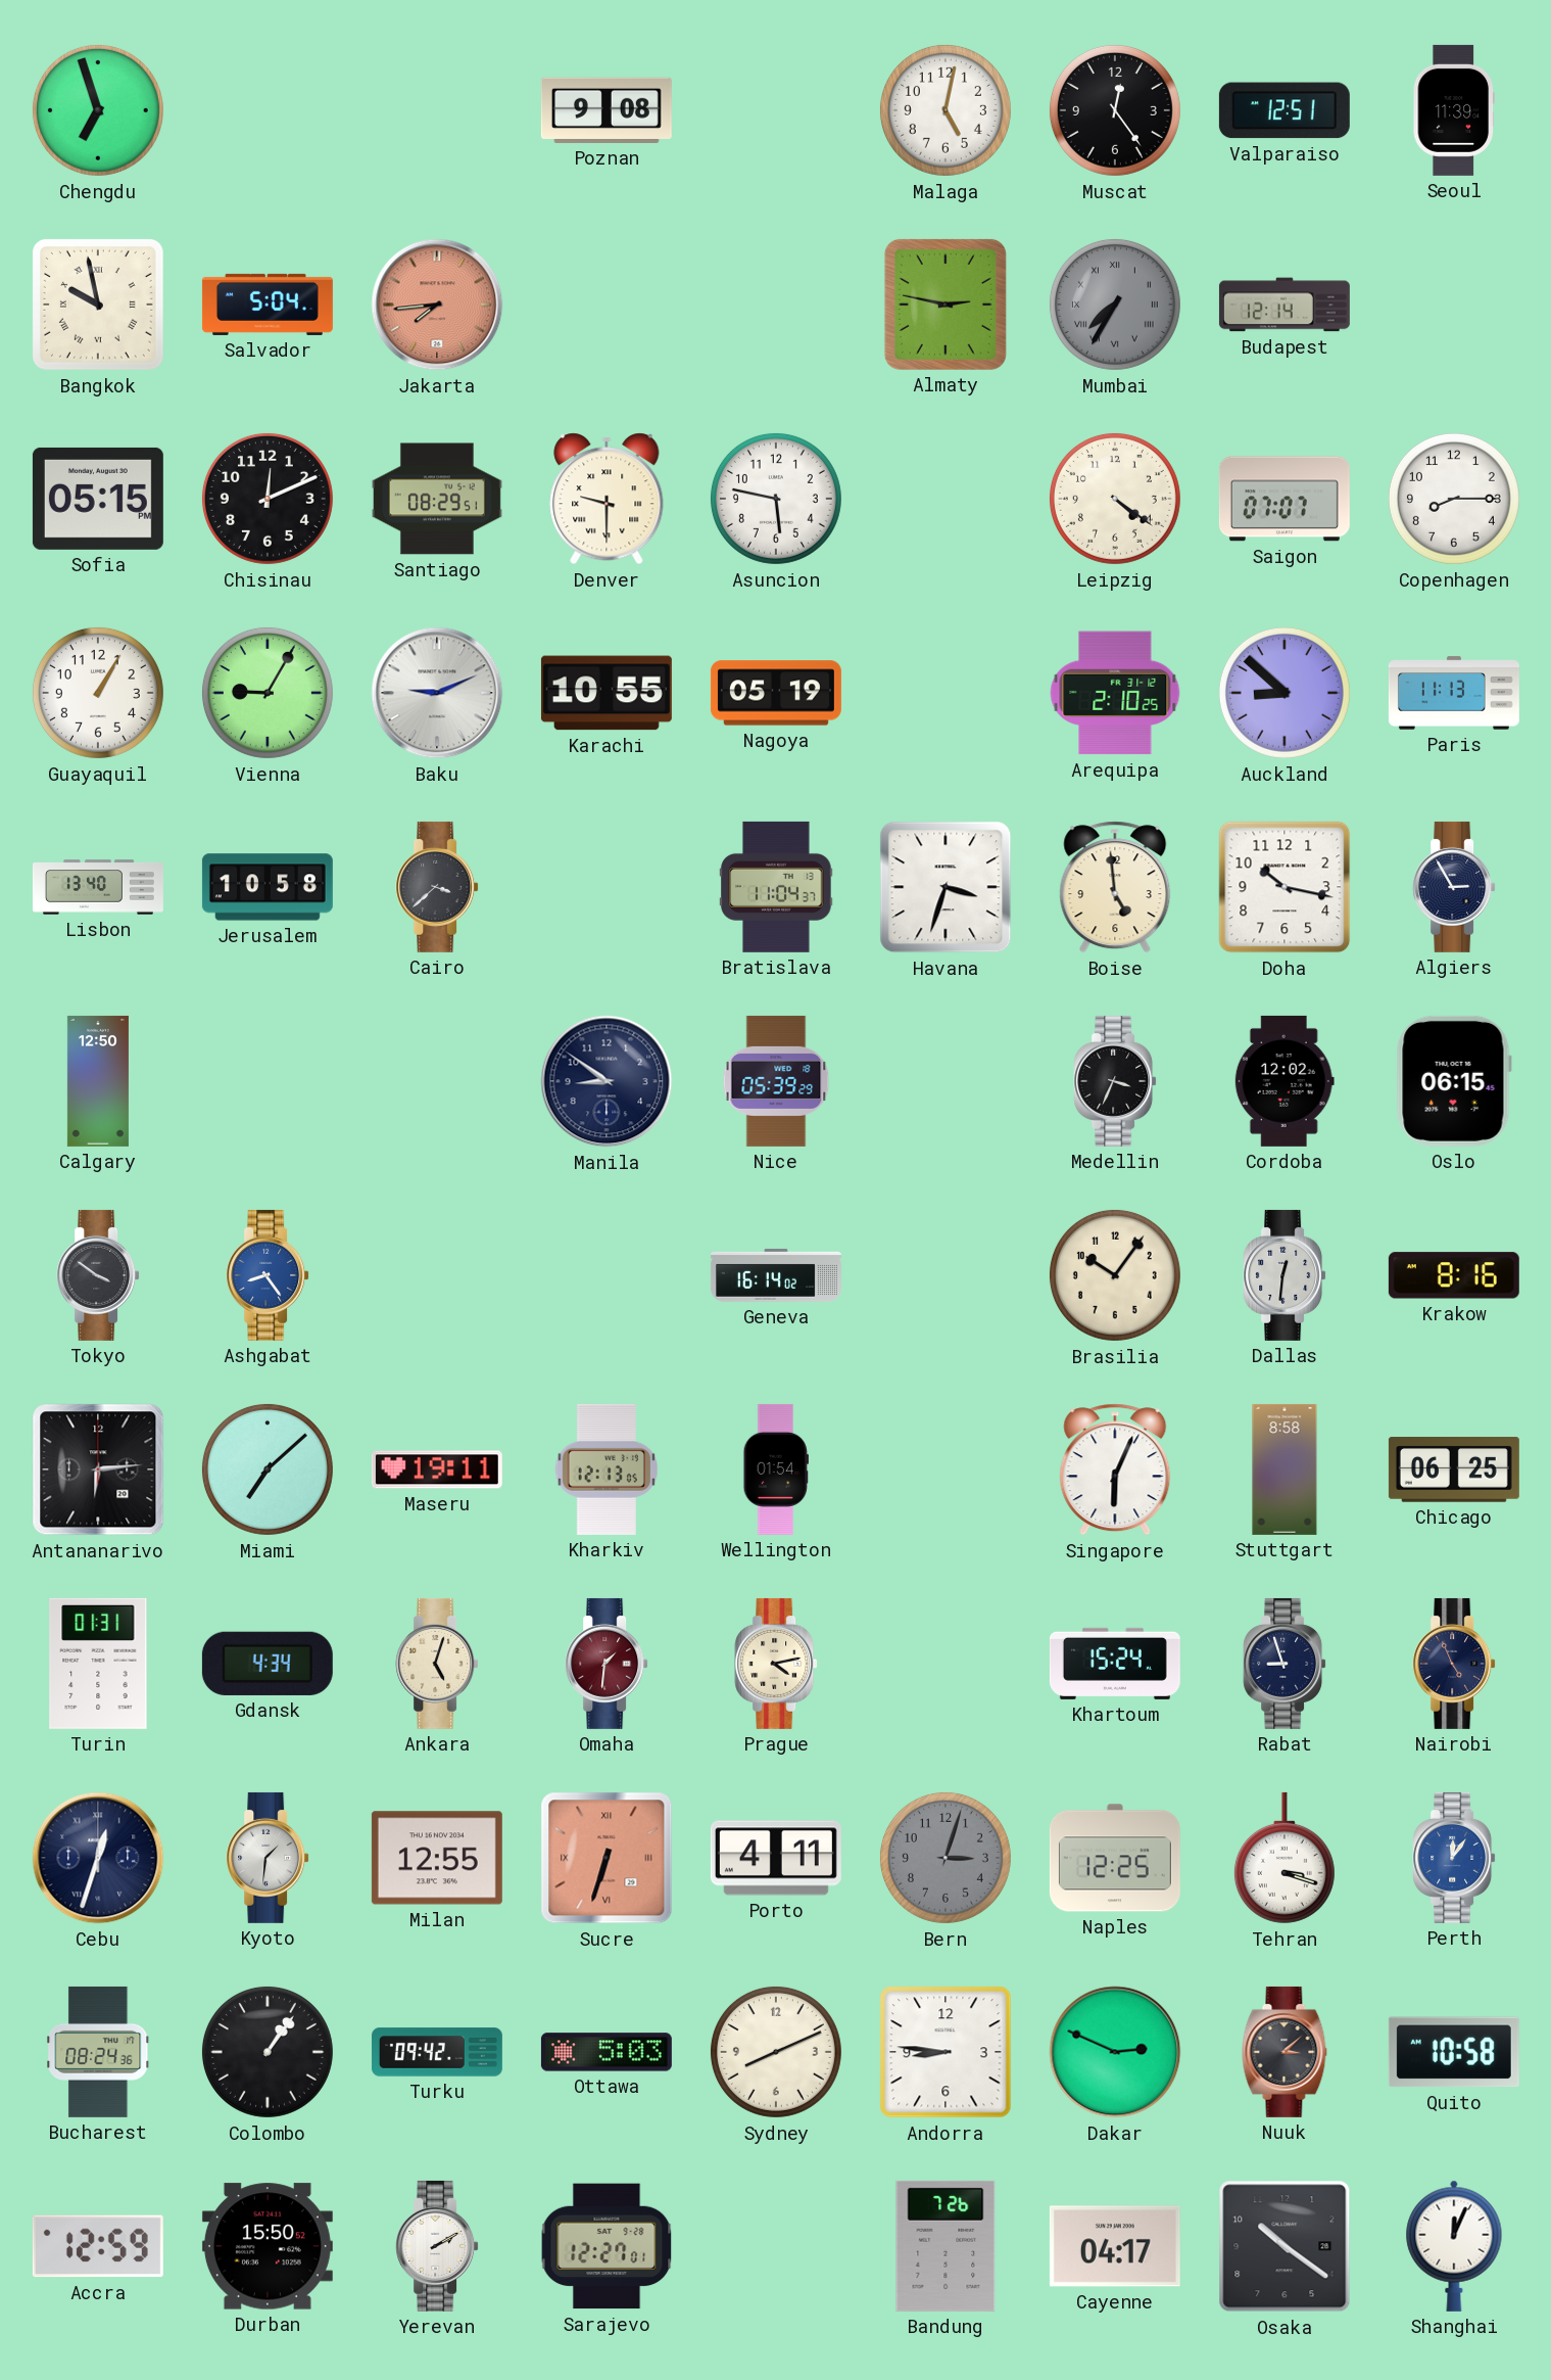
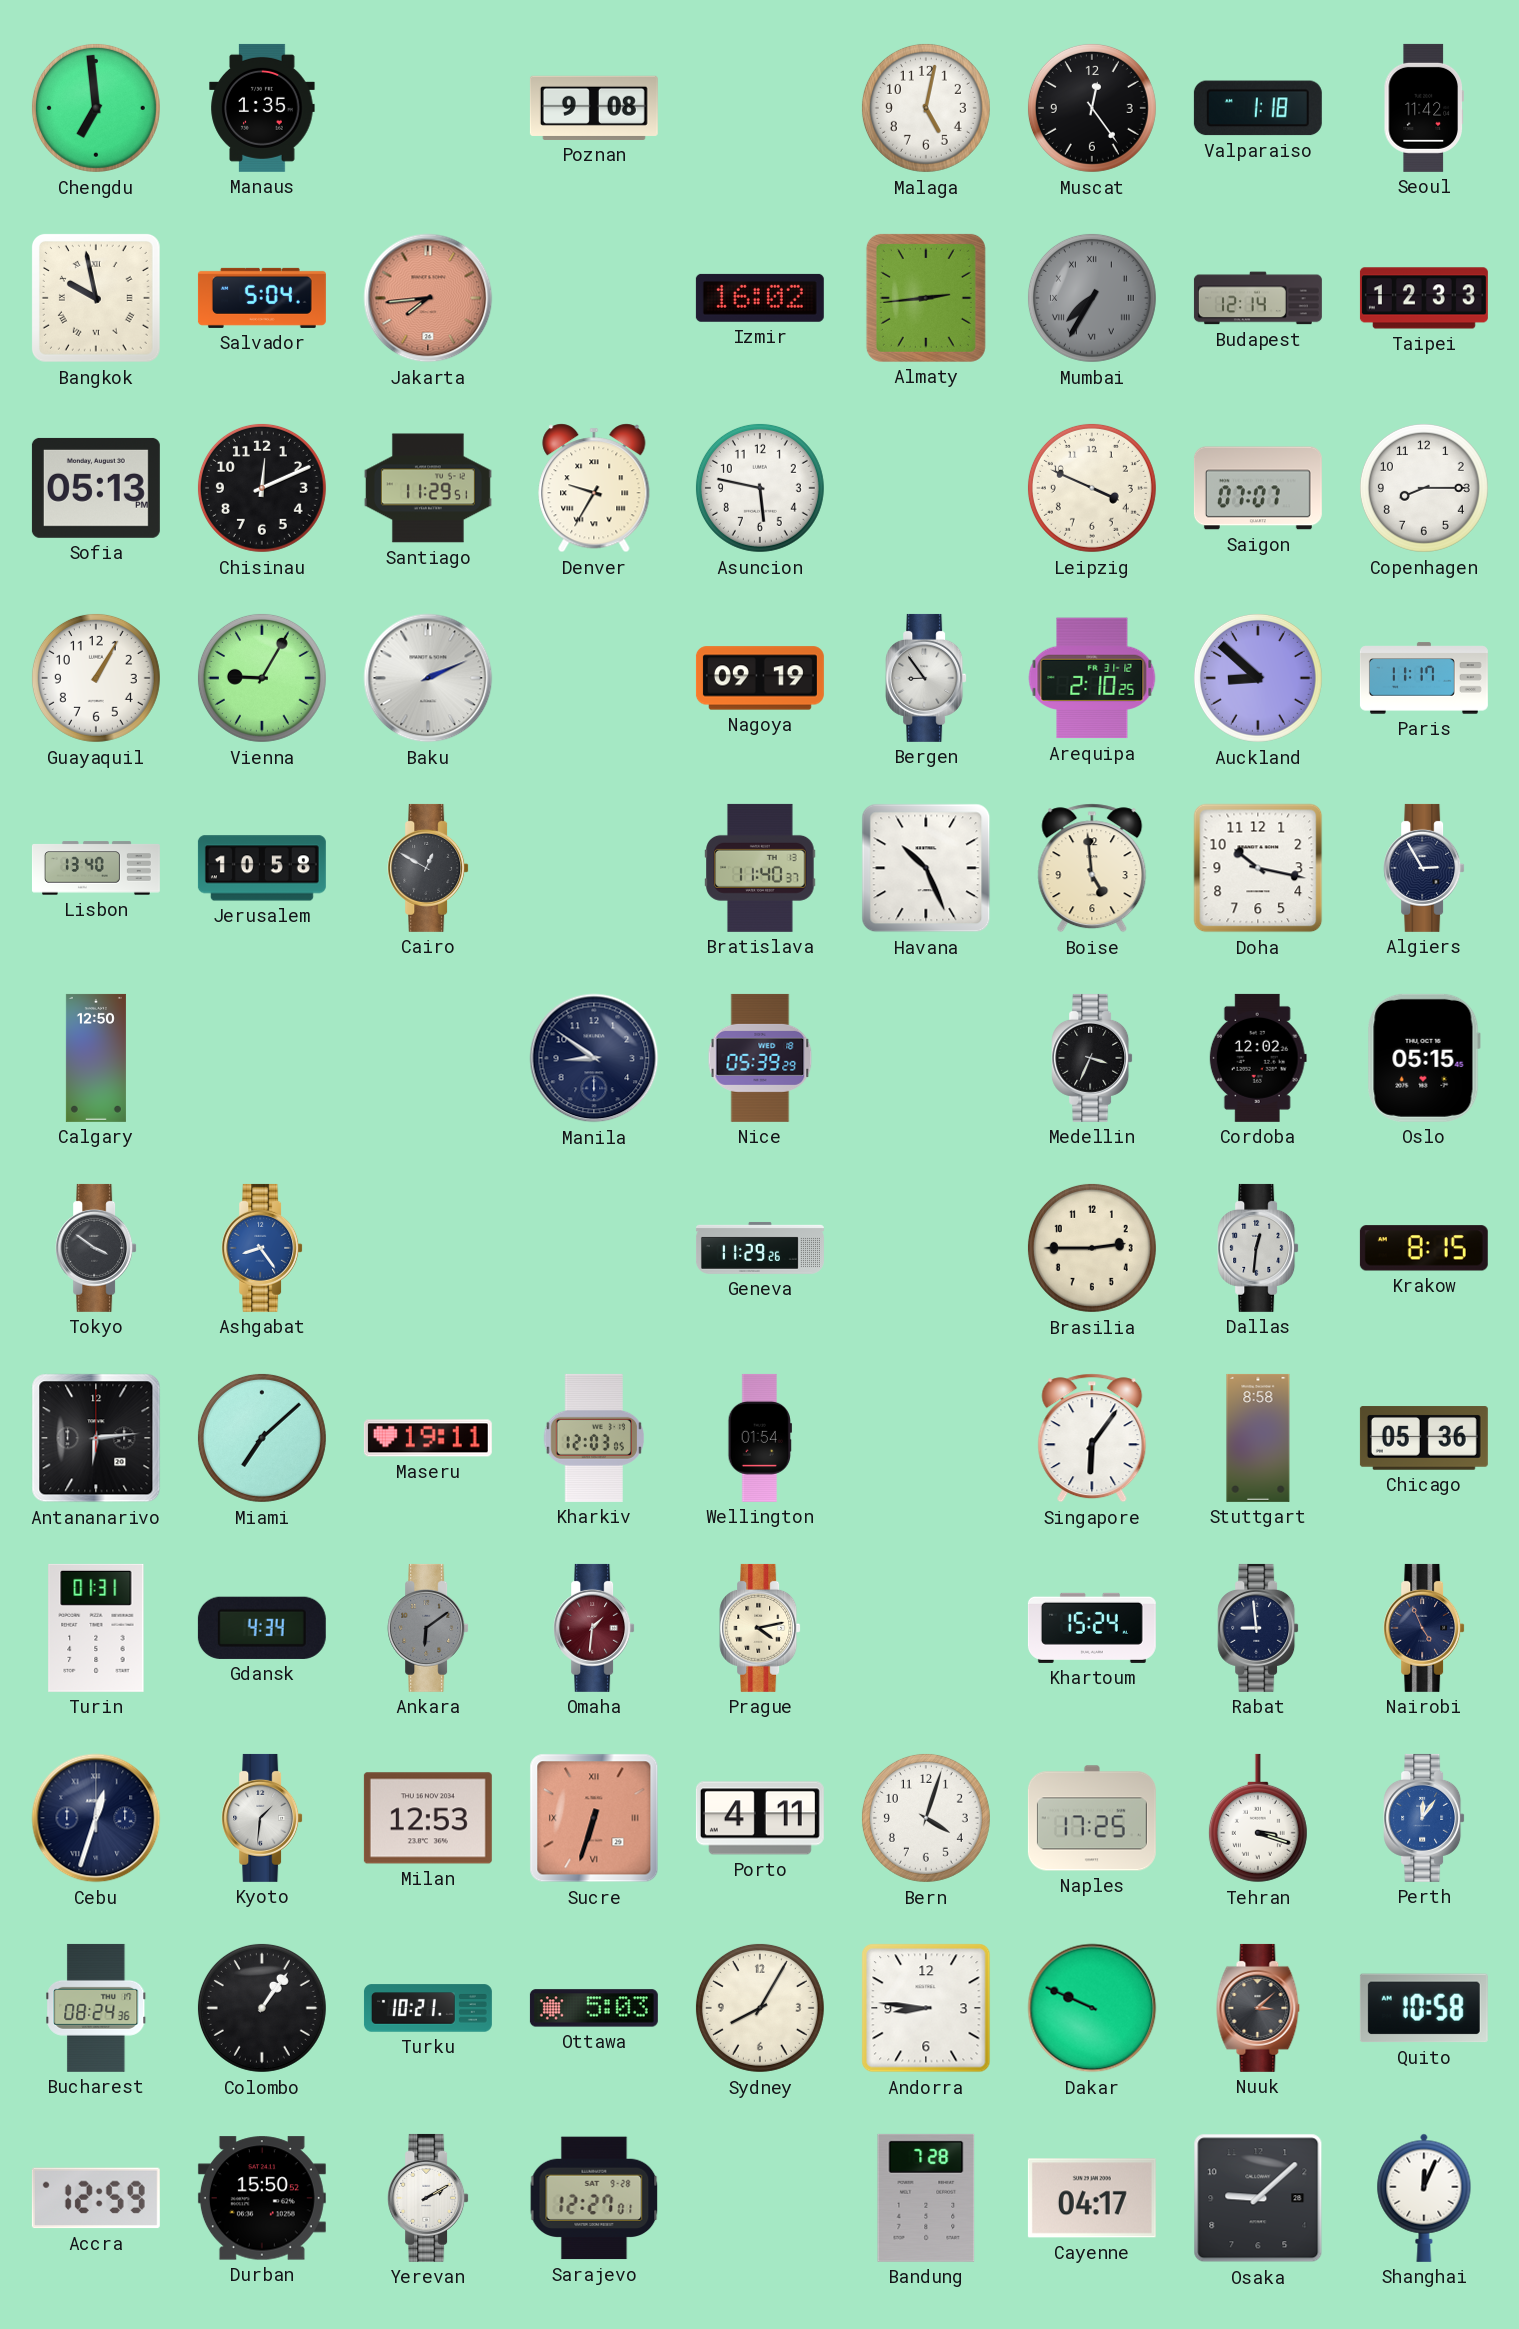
Chengdu: 6:57 -> 6:59 (96, 108)
Manaus: none -> 1:35 (262, 108)
Valparaiso: 12:51 -> 1:18 (1258, 108)
Seoul: 11:39 -> 11:42 (1424, 108)
Izmir: none -> 16:02 (760, 298)
Almaty: 2:47 -> 2:44 (926, 298)
Taipei: none -> 12:33 (1424, 298)
Sofia: 05:15 -> 05:13 (96, 488)
Santiago: 08:29 -> 11:29 (428, 488)
Denver: 9:30 -> 9:35 (594, 488)
Leipzig: 4:21 -> 3:49 (1092, 488)
Baku: 9:11 -> 2:11 (428, 678)
Karachi: 10:55 -> none (607, 693)
Nagoya: 05:19 -> 09:19 (760, 678)
Bergen: none -> 8:54 (926, 678)
Paris: 11:13 -> 11:17 (1424, 678)
Cairo: 3:38 -> 12:50 (428, 868)
Bratislava: 11:04 -> 11:40 (760, 868)
Havana: 3:33 -> 10:26 (926, 868)
Oslo: 06:15 -> 05:15 (1424, 1058)
Geneva: 16:14 -> 11:29 (760, 1248)
Brasilia: 10:06 -> 2:45 (1092, 1248)
Krakow: 8:16 -> 8:15 (1424, 1248)
Kharkiv: 12:13 -> 12:03 (594, 1438)
Singapore: 6:04 -> 6:06 (1092, 1438)
Chicago: 06:25 -> 05:36 (1424, 1438)
Ankara: 5:03 -> 6:09 (428, 1628)
Ankara dial: cream -> grey (428, 1628)
Rabat: 8:57 -> 8:59 (1258, 1628)
Milan: 12:55 -> 12:53 (428, 1818)
Bern: 3:03 -> 4:03 (926, 1818)
Bern dial: grey -> white (926, 1818)
Naples: 12:25 -> 17:25 (1092, 1818)
Turku: 09:42 -> 10:21 (428, 2008)
Sydney: 8:11 -> 8:05 (760, 2008)
Dakar: 2:49 -> 9:49 (1092, 2008)
Bandung: 7:26 -> 7:28 (926, 2198)
Osaka: 10:21 -> 9:08 (1258, 2198)
